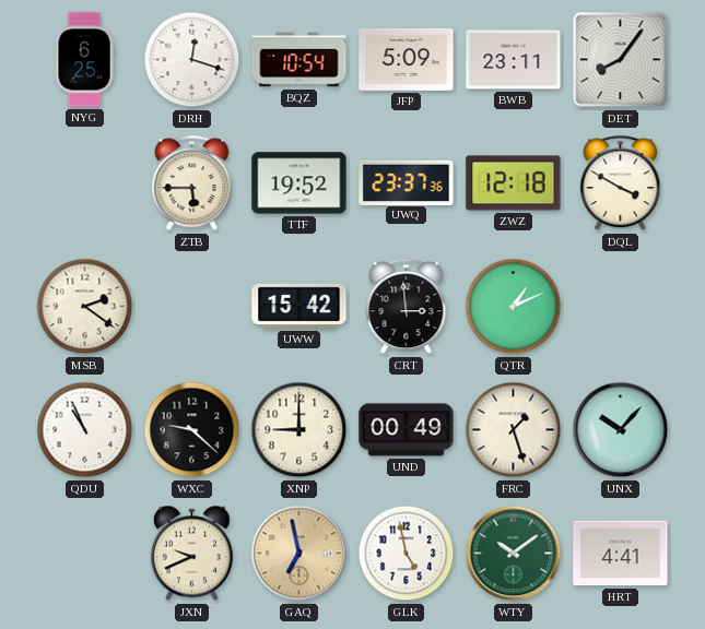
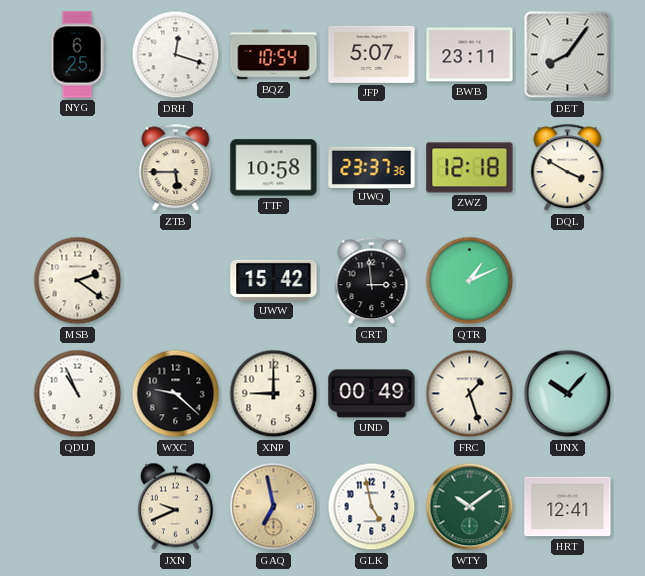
JFP: 5:09 -> 5:07 (372, 54)
TTF: 19:52 -> 10:58 (274, 168)
HRT: 4:41 -> 12:41 (568, 507)
